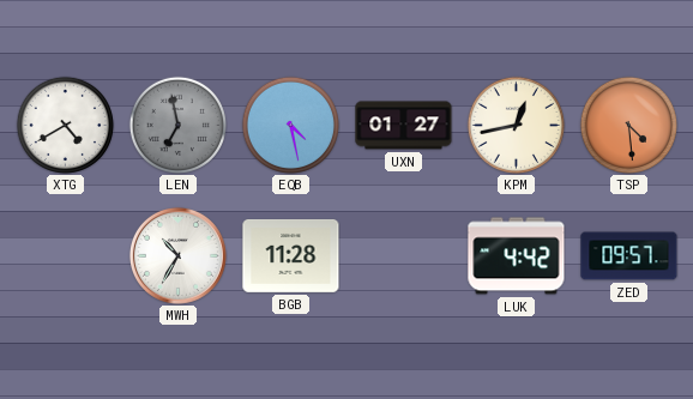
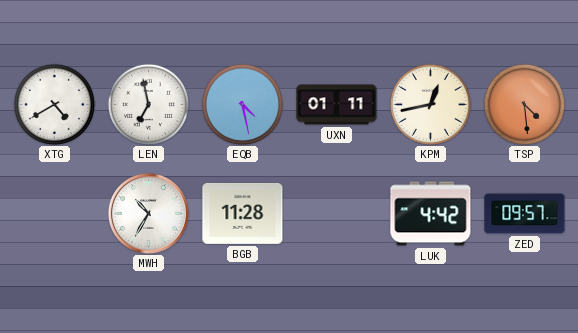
LEN dial: grey -> white (148, 104)
UXN: 01:27 -> 01:11 (337, 105)
